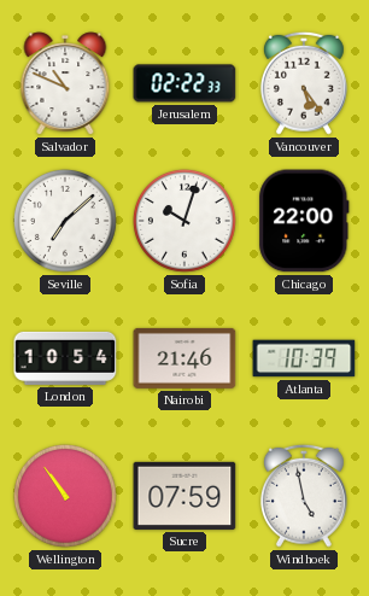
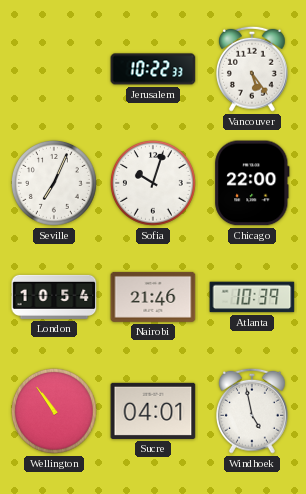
Salvador: 10:49 -> none (65, 83)
Jerusalem: 02:22 -> 10:22 (153, 69)
Seville: 7:08 -> 7:04 (54, 183)
Sucre: 07:59 -> 04:01 (153, 411)
